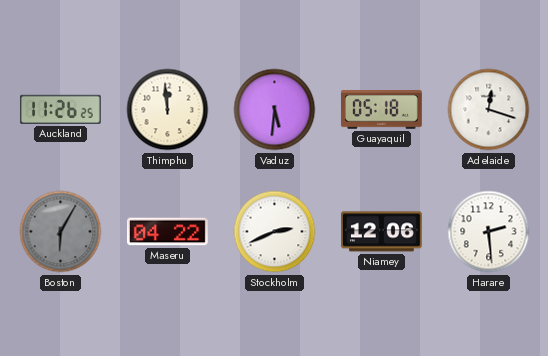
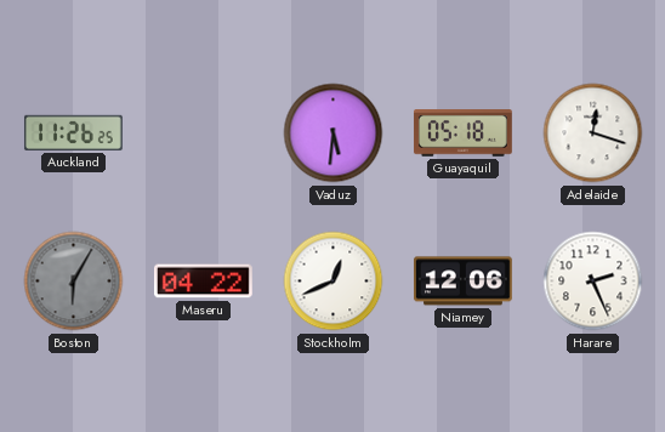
Thimphu: 11:59 -> none (168, 110)
Stockholm: 2:41 -> 12:41 (334, 282)
Harare: 2:29 -> 2:26 (593, 282)
